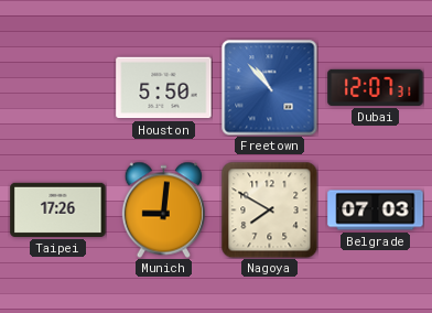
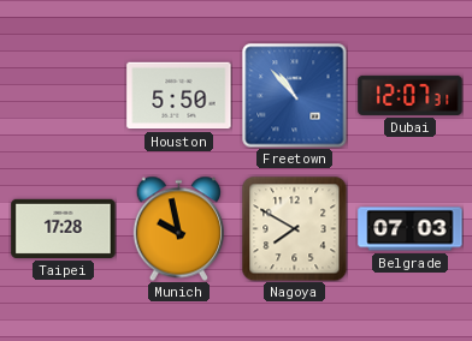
Taipei: 17:26 -> 17:28 (64, 228)
Munich: 9:01 -> 9:58 (178, 228)
